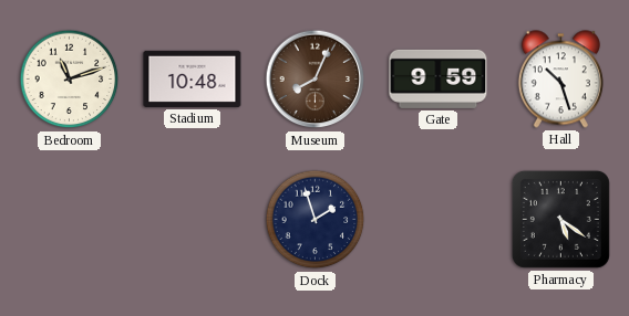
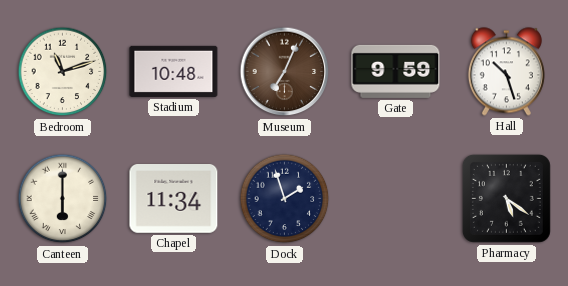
Museum: 8:04 -> 7:04 (285, 72)
Canteen: none -> 6:00 (63, 199)
Chapel: none -> 11:34 (174, 199)
